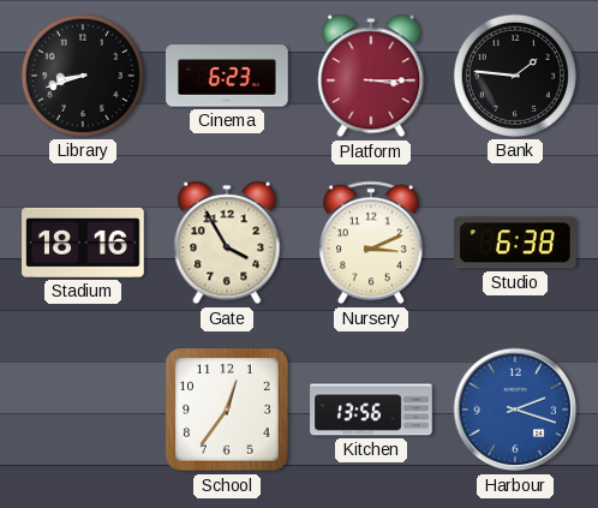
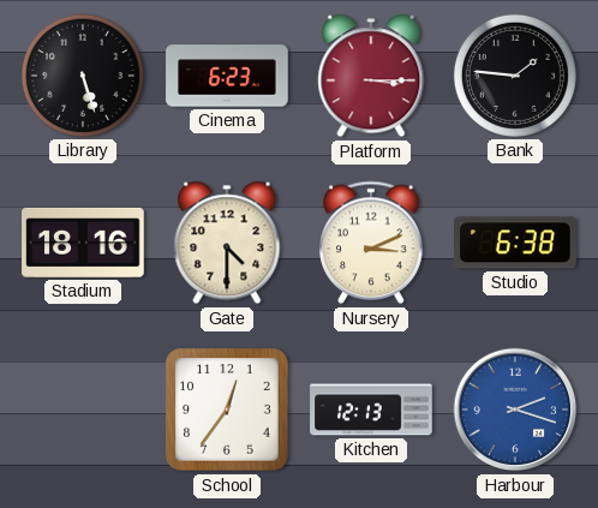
Library: 8:42 -> 5:27 (83, 76)
Gate: 3:55 -> 4:30 (227, 243)
Kitchen: 13:56 -> 12:13 (371, 410)
